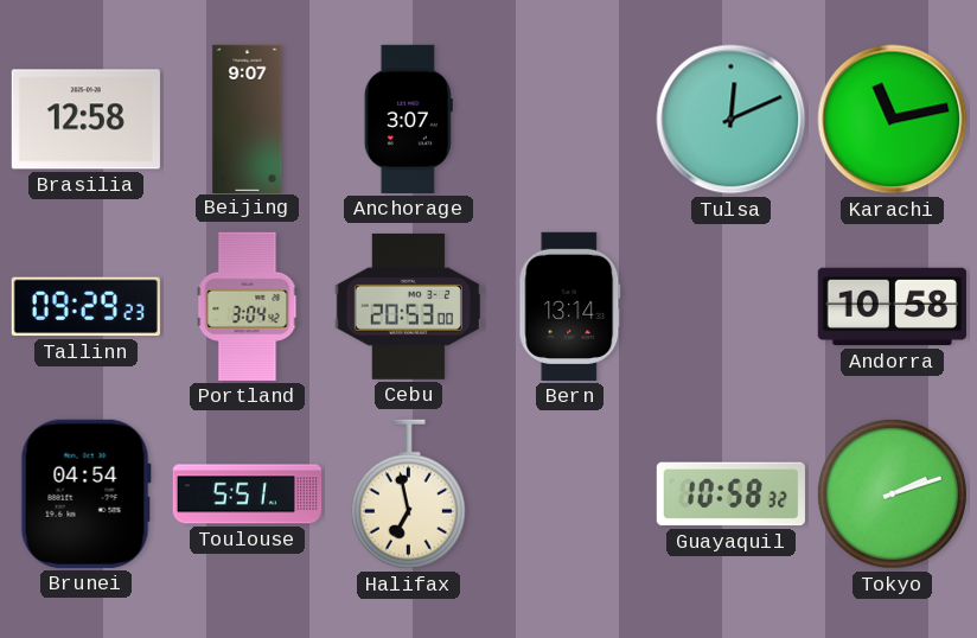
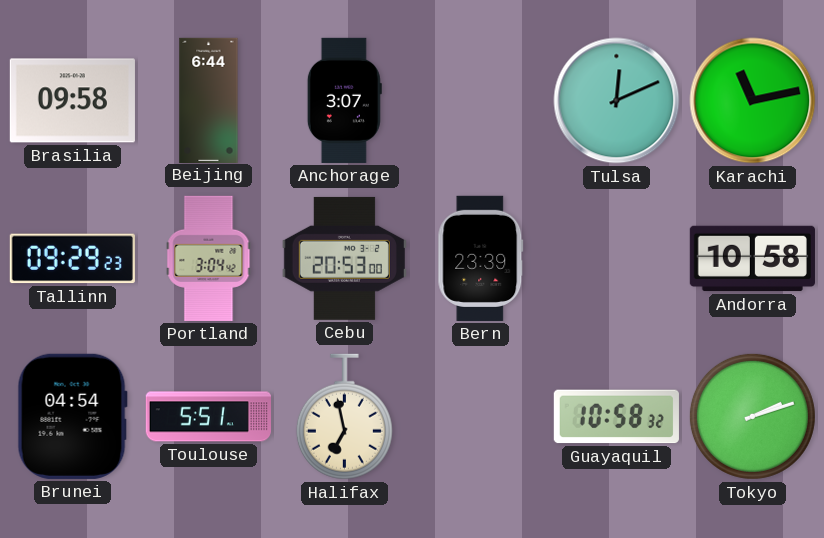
Brasilia: 12:58 -> 09:58 (72, 101)
Beijing: 9:07 -> 6:44 (209, 100)
Bern: 13:14 -> 23:39 (481, 258)
